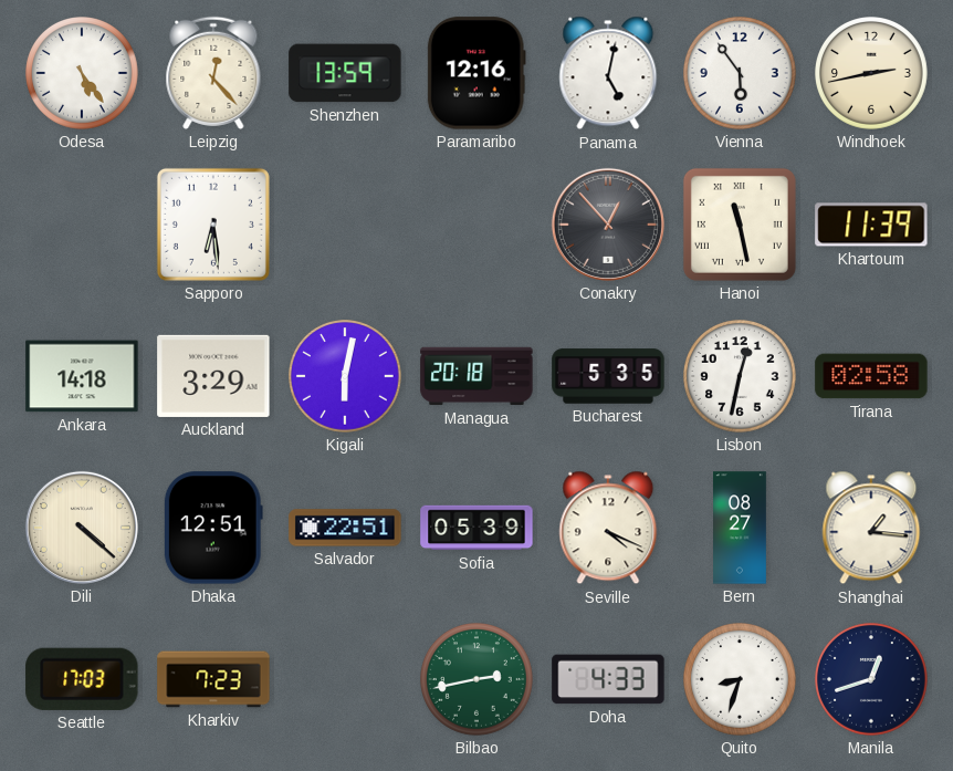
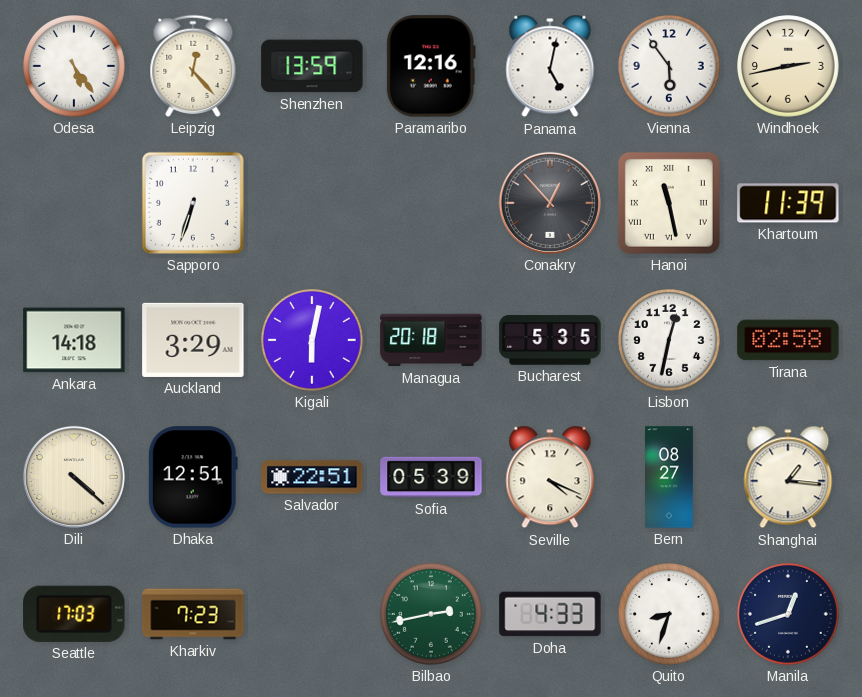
Sapporo: 6:29 -> 6:33 (193, 203)
